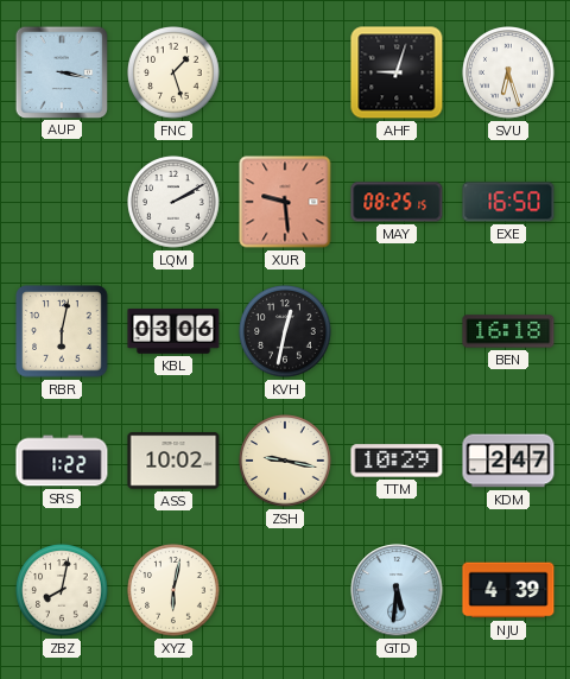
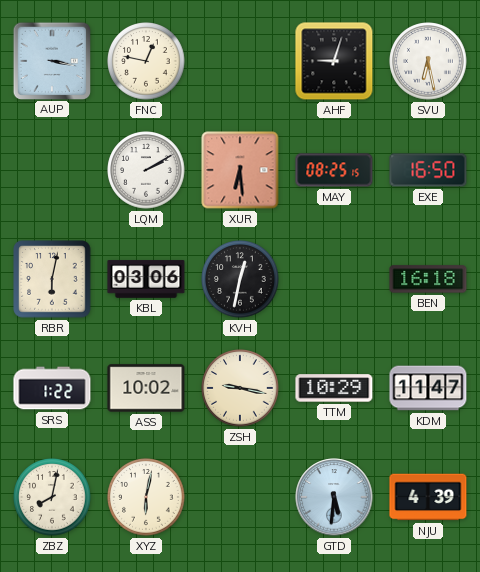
FNC: 1:27 -> 12:47 (146, 61)
SVU: 6:27 -> 6:28 (428, 61)
XUR: 9:29 -> 6:29 (240, 170)
KDM: 2:47 -> 11:47 (428, 388)
